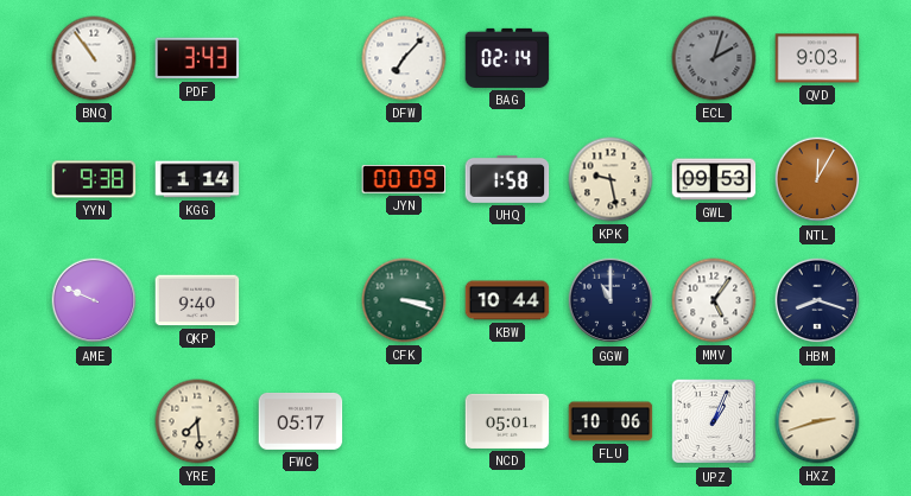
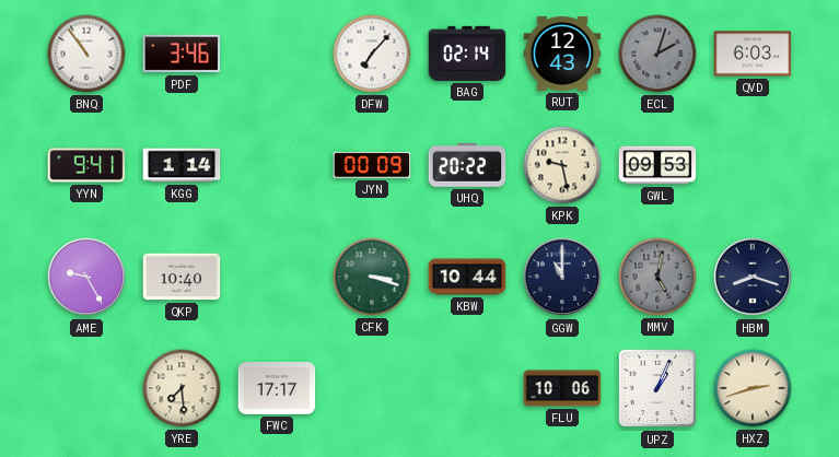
PDF: 3:43 -> 3:46 (182, 54)
RUT: none -> 12:43 (562, 54)
QVD: 9:03 -> 6:03 (753, 54)
YYN: 9:38 -> 9:41 (86, 165)
UHQ: 1:58 -> 20:22 (467, 165)
NTL: 12:05 -> none (817, 179)
AME: 9:49 -> 9:25 (86, 277)
QKP: 9:40 -> 10:40 (182, 277)
MMV: 5:06 -> 5:02 (657, 277)
MMV dial: white -> grey (657, 277)
FWC: 05:17 -> 17:17 (277, 388)
NCD: 05:01 -> none (507, 421)
